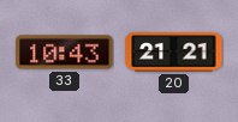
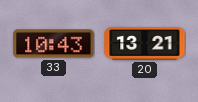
20: 21:21 -> 13:21 (145, 44)
